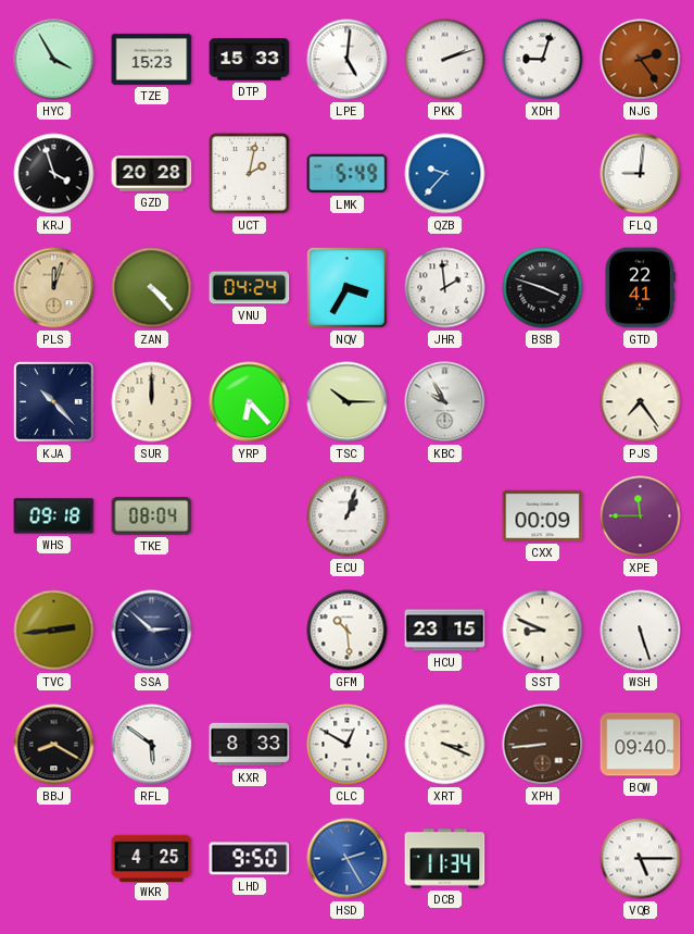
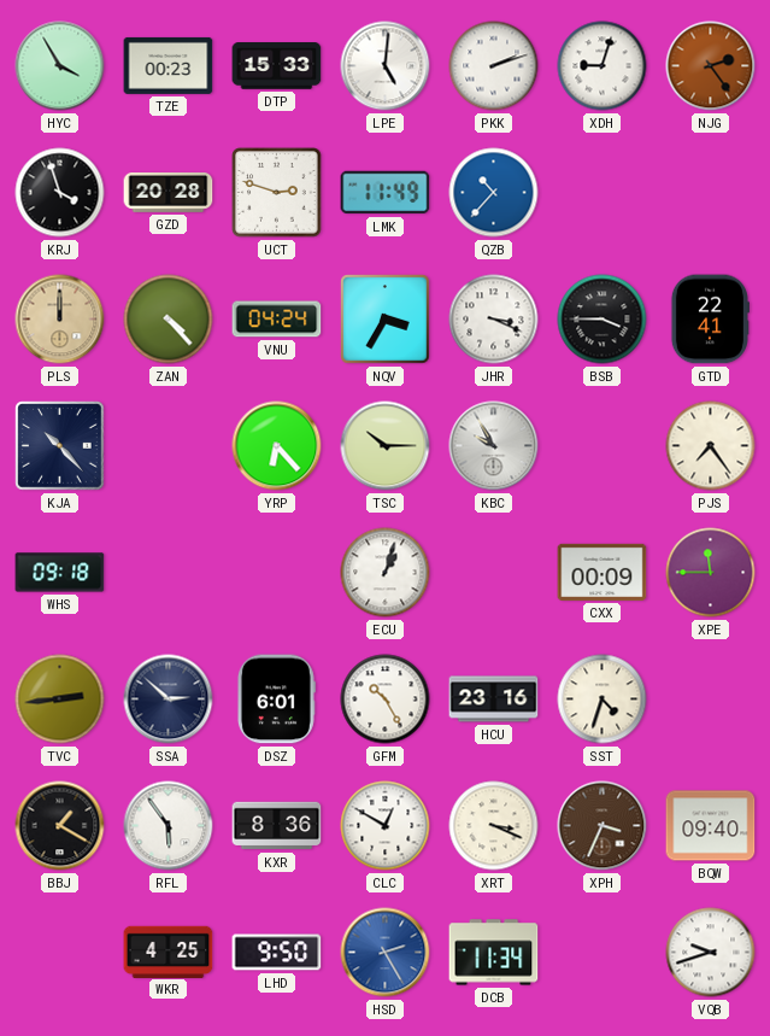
TZE: 15:23 -> 00:23 (169, 65)
UCT: 2:02 -> 2:48 (277, 193)
LMK: 5:49 -> 11:49 (386, 193)
QZB: 9:37 -> 10:37 (494, 193)
FLQ: 9:01 -> none (641, 174)
PLS: 12:03 -> 12:00 (60, 320)
JHR: 1:59 -> 3:19 (494, 320)
BSB: 3:48 -> 3:45 (603, 320)
SUR: 12:00 -> none (152, 402)
TKE: 08:04 -> none (152, 516)
DSZ: none -> 6:01 (276, 700)
GFM: 10:29 -> 10:25 (386, 700)
HCU: 23:15 -> 23:16 (494, 700)
SST: 8:49 -> 4:33 (603, 700)
WSH: 5:27 -> none (641, 631)
BBJ: 8:20 -> 1:20 (60, 826)
RFL: 5:51 -> 5:54 (169, 826)
KXR: 8:33 -> 8:36 (277, 826)
XPH: 8:44 -> 3:34 (603, 826)
VQB: 5:15 -> 9:42 (711, 953)
